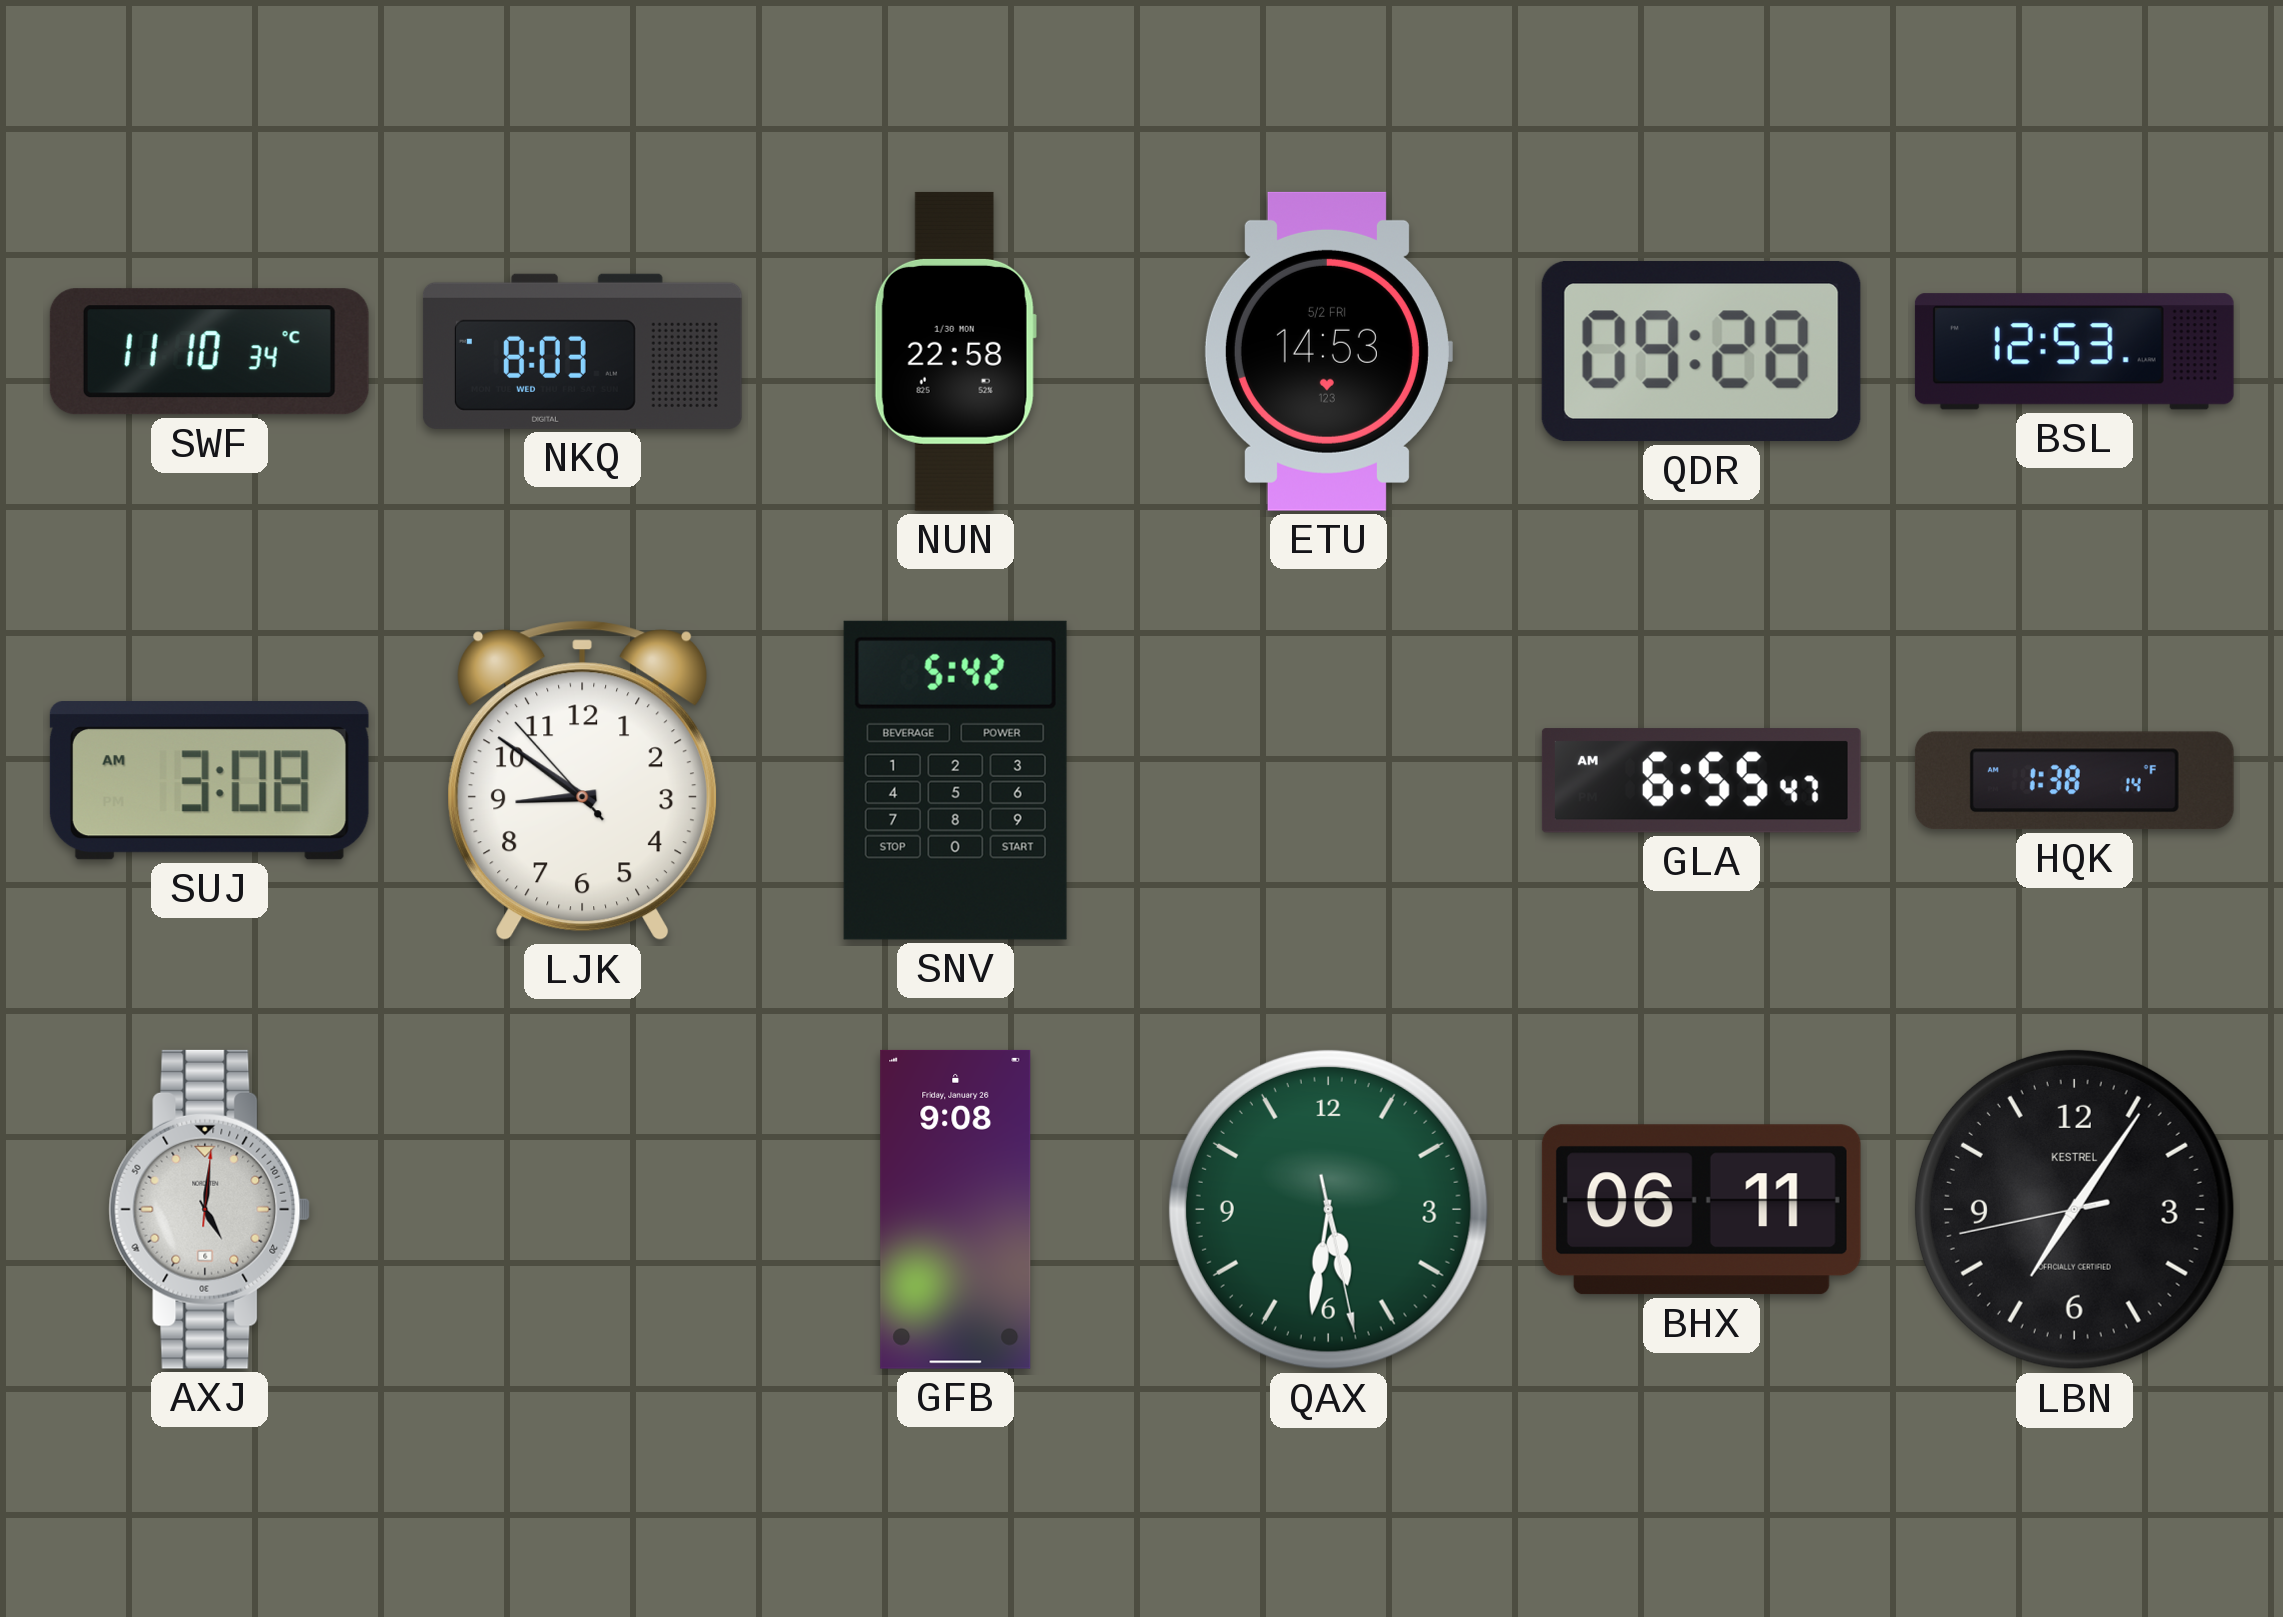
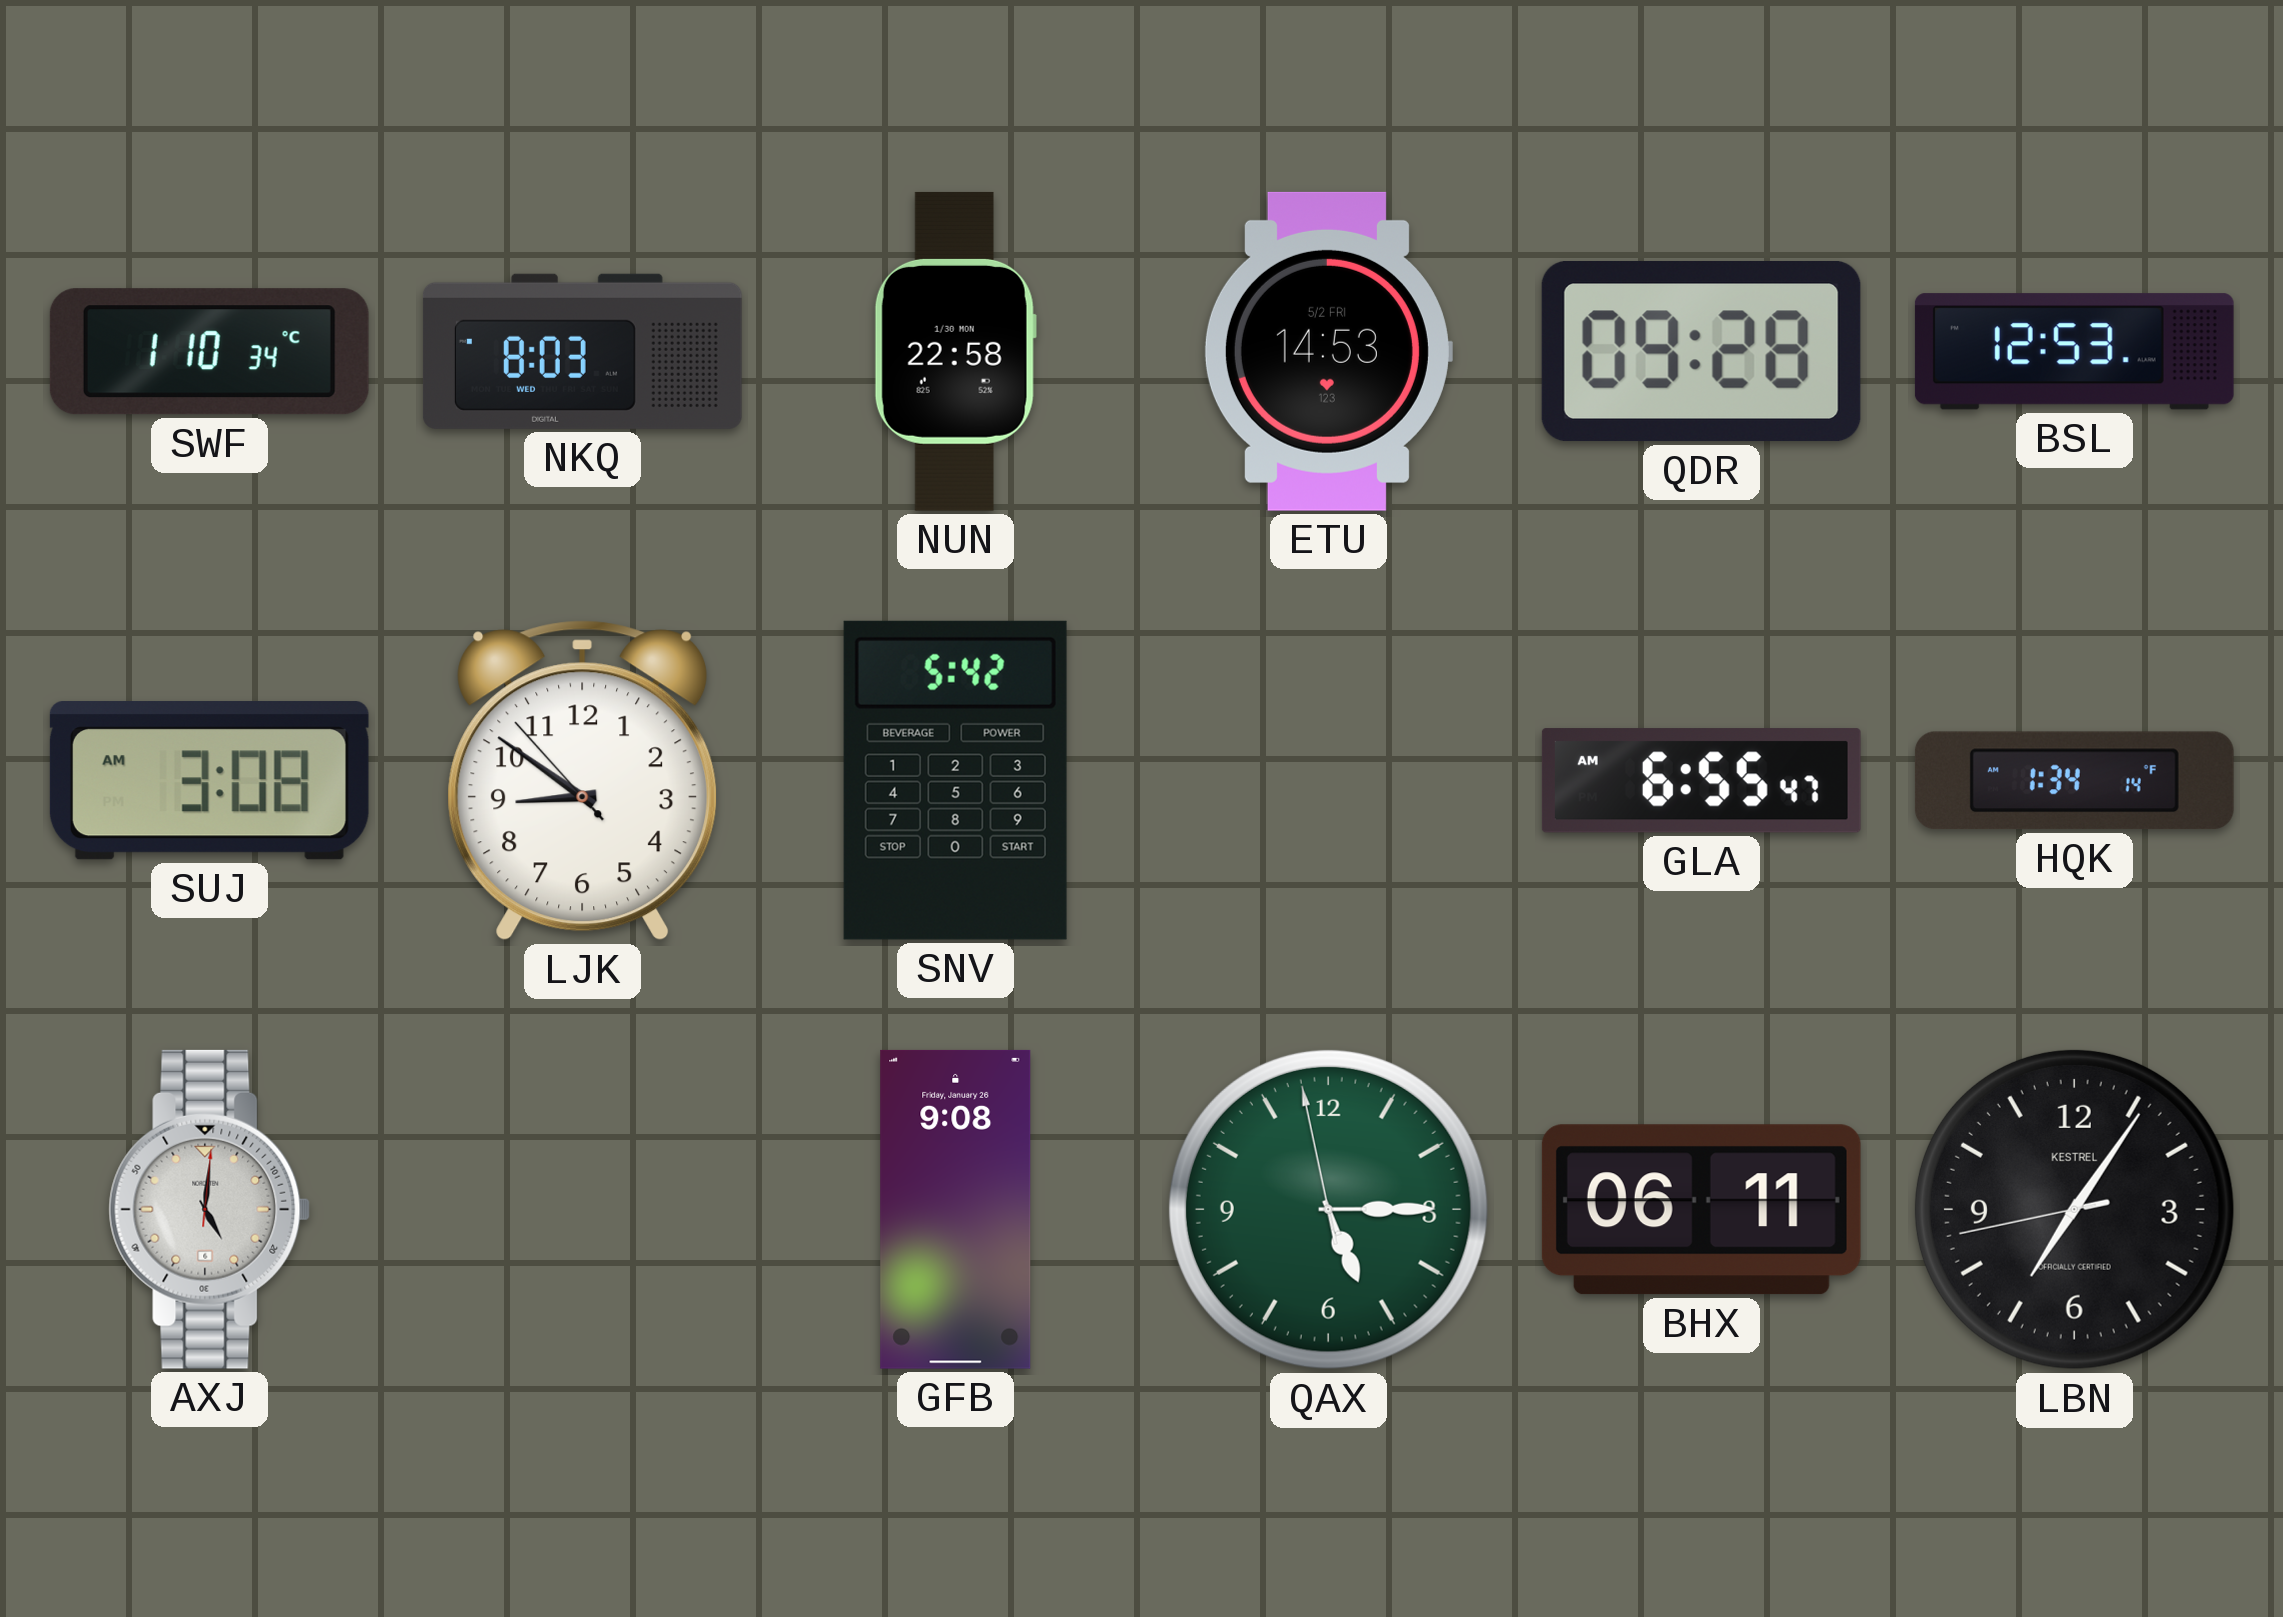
SWF: 11:10 -> 1:10 (209, 352)
HQK: 1:38 -> 1:34 (2074, 781)
QAX: 5:31 -> 5:14 (1328, 1209)
